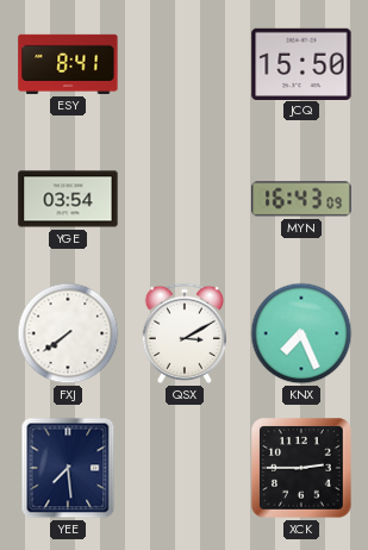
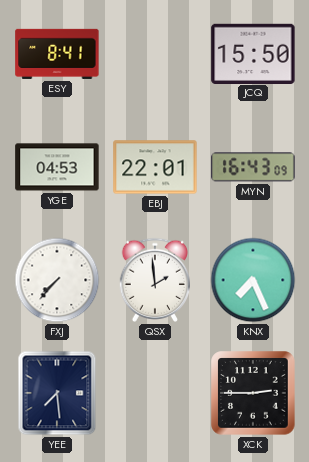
YGE: 03:54 -> 04:53 (57, 167)
EBJ: none -> 22:01 (155, 167)
FXJ: 7:39 -> 7:37 (57, 280)
QSX: 3:10 -> 1:59 (154, 280)
